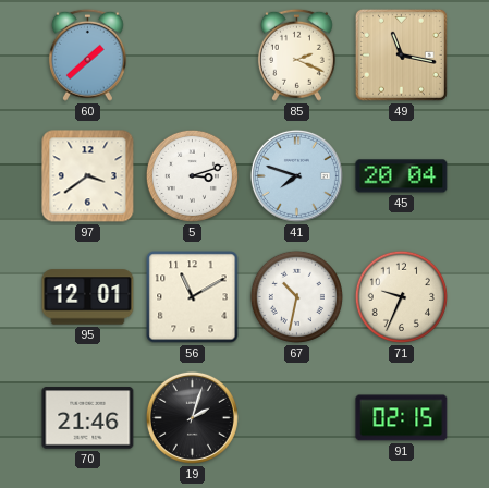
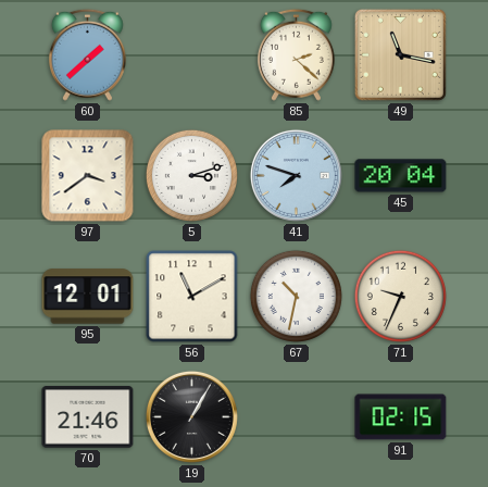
85: 2:19 -> 2:22 (296, 54)
19: 2:03 -> 1:05 (191, 416)
